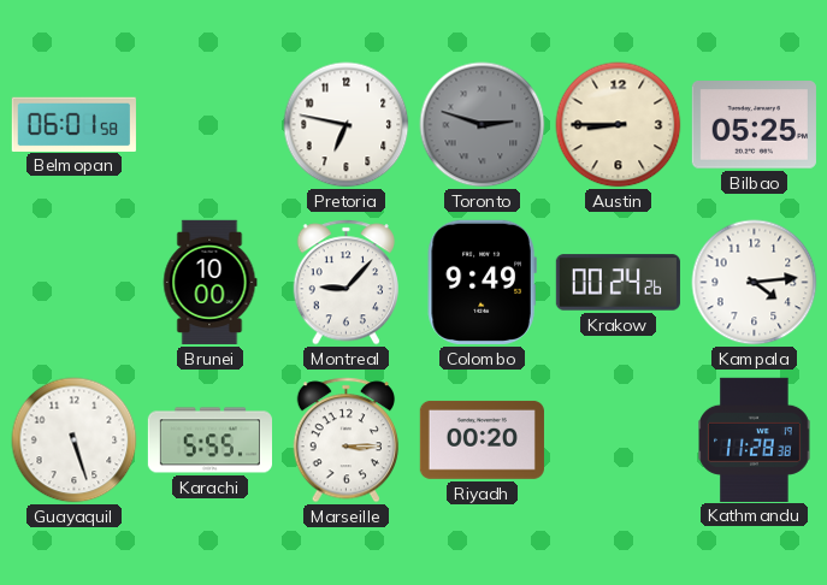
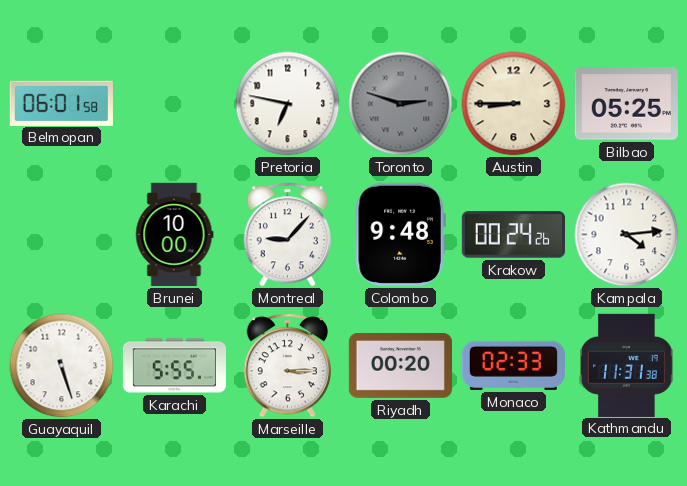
Colombo: 9:49 -> 9:48 (400, 234)
Monaco: none -> 02:33 (513, 365)
Kathmandu: 11:28 -> 11:31 (627, 365)
